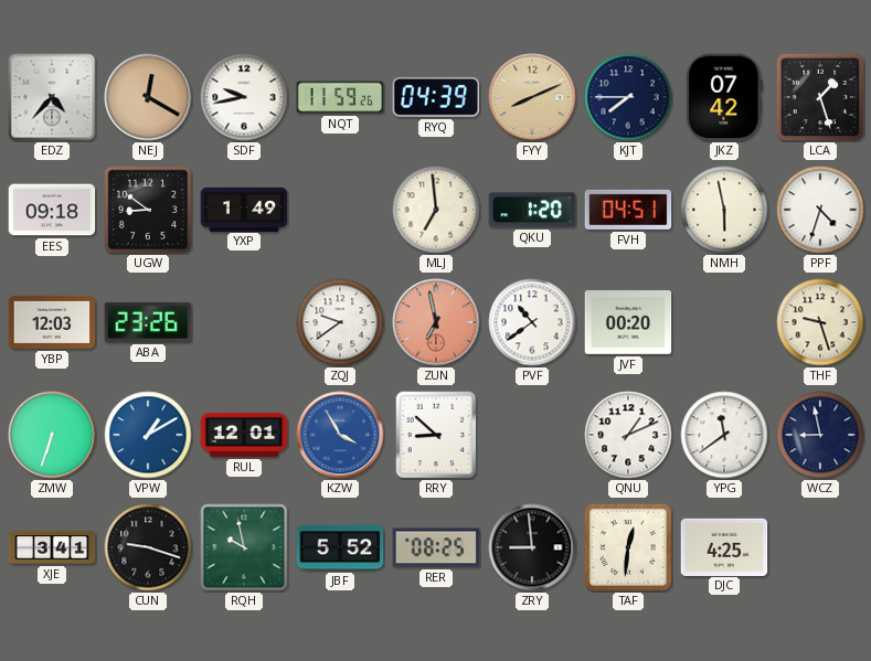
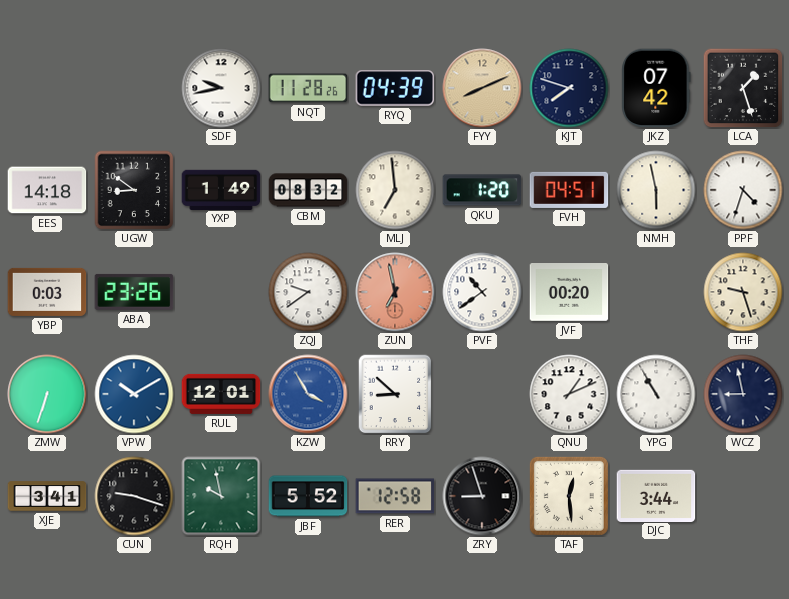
EDZ: 4:37 -> none (52, 97)
NEJ: 12:20 -> none (148, 97)
NQT: 11:59 -> 11:28 (308, 88)
KJT: 7:45 -> 7:48 (569, 88)
EES: 09:18 -> 14:18 (47, 190)
CBM: none -> 08:32 (308, 190)
YBP: 12:03 -> 0:03 (47, 292)
VPW: 1:10 -> 10:10 (134, 394)
YPG: 11:39 -> 10:55 (656, 394)
RER: 08:25 -> 12:58 (395, 496)
ZRY: 8:59 -> 8:57 (482, 496)
TAF: 12:31 -> 12:29 (569, 496)
DJC: 4:25 -> 3:44 (656, 495)
